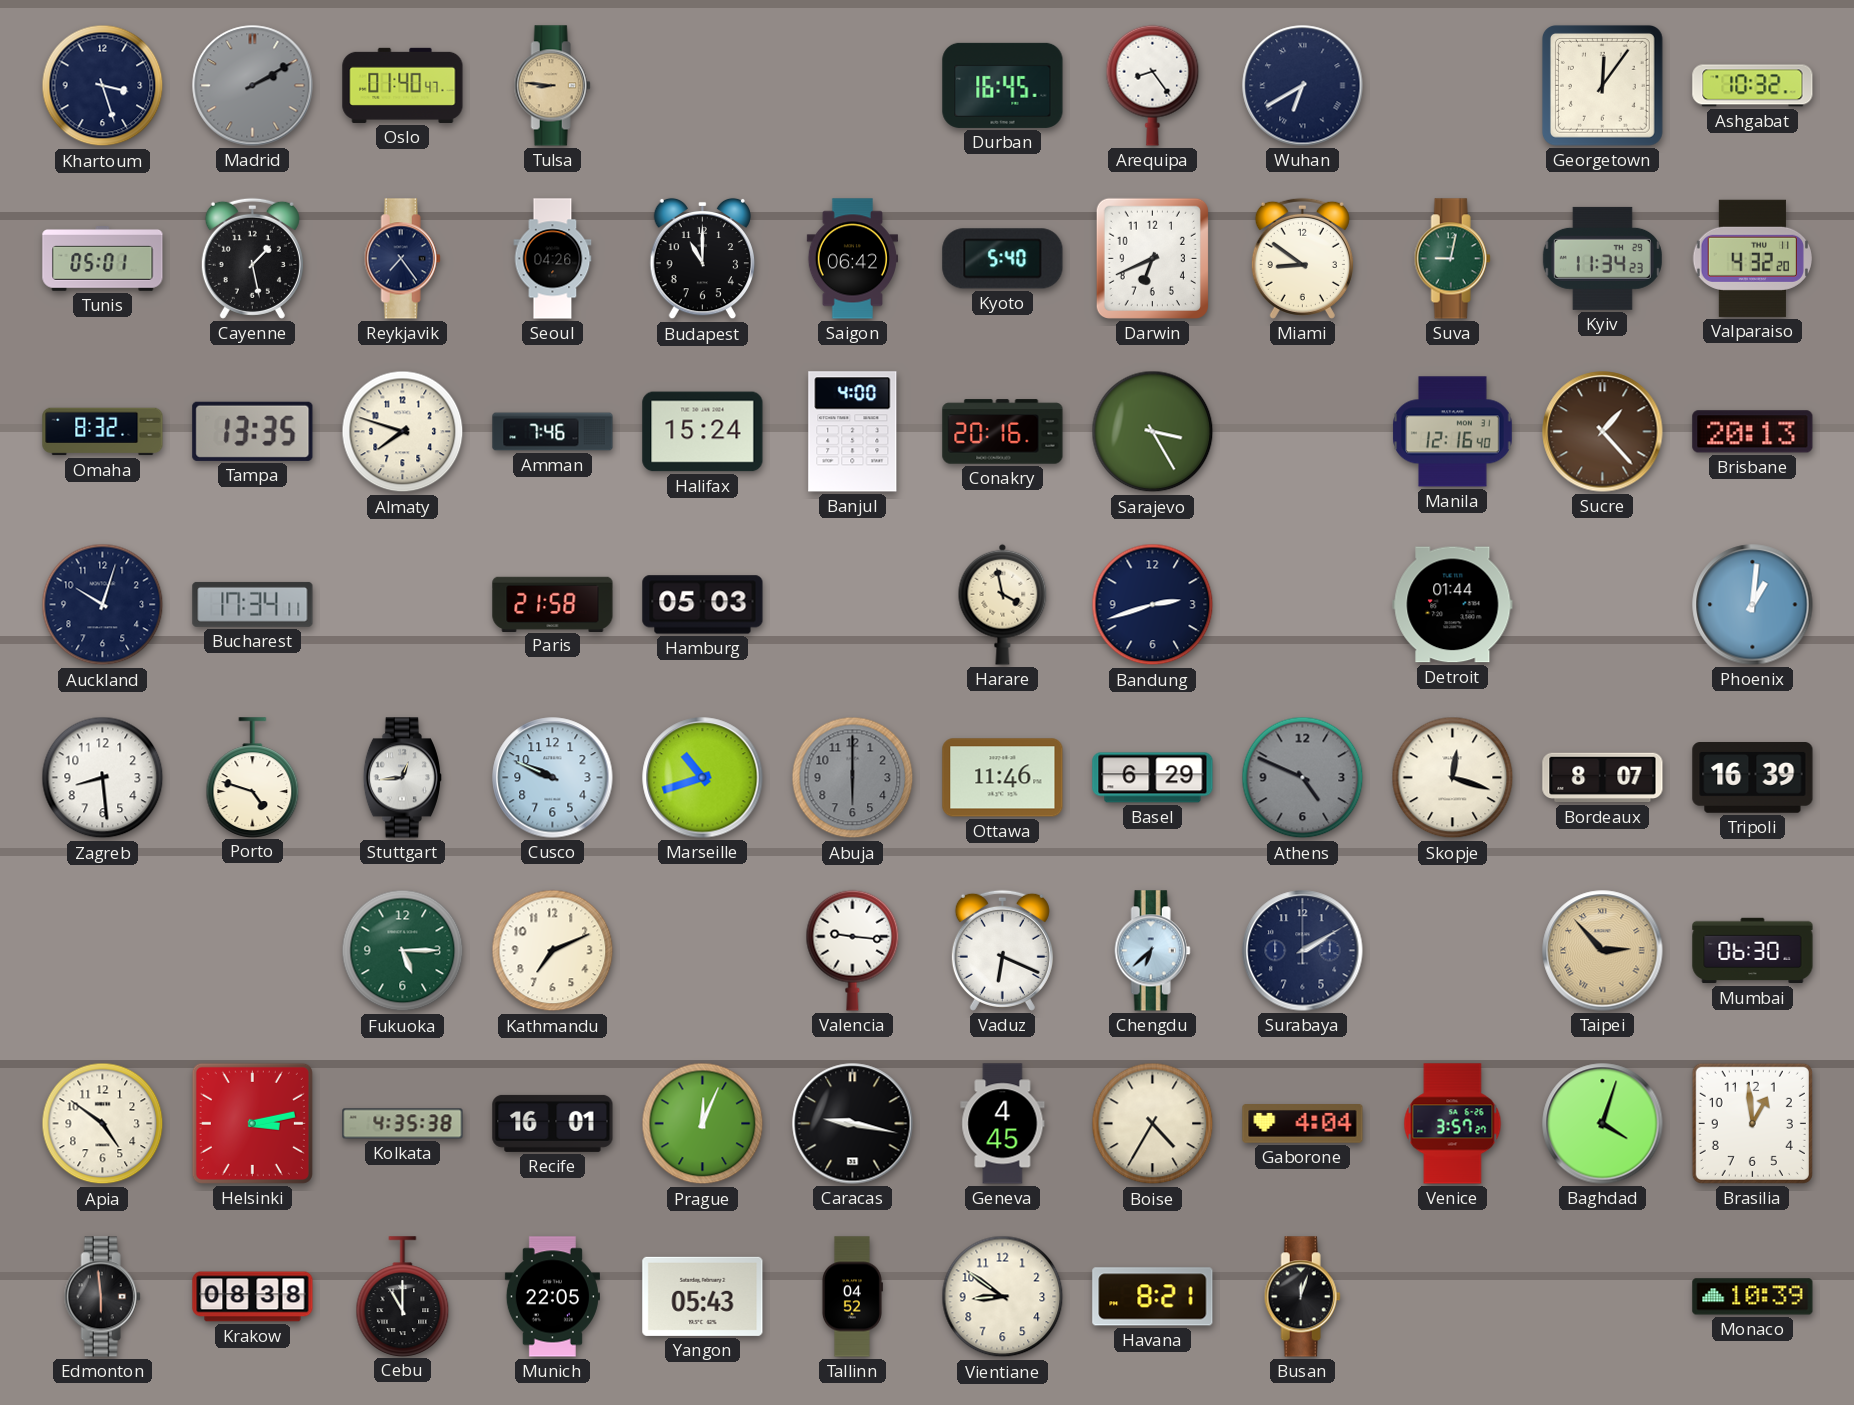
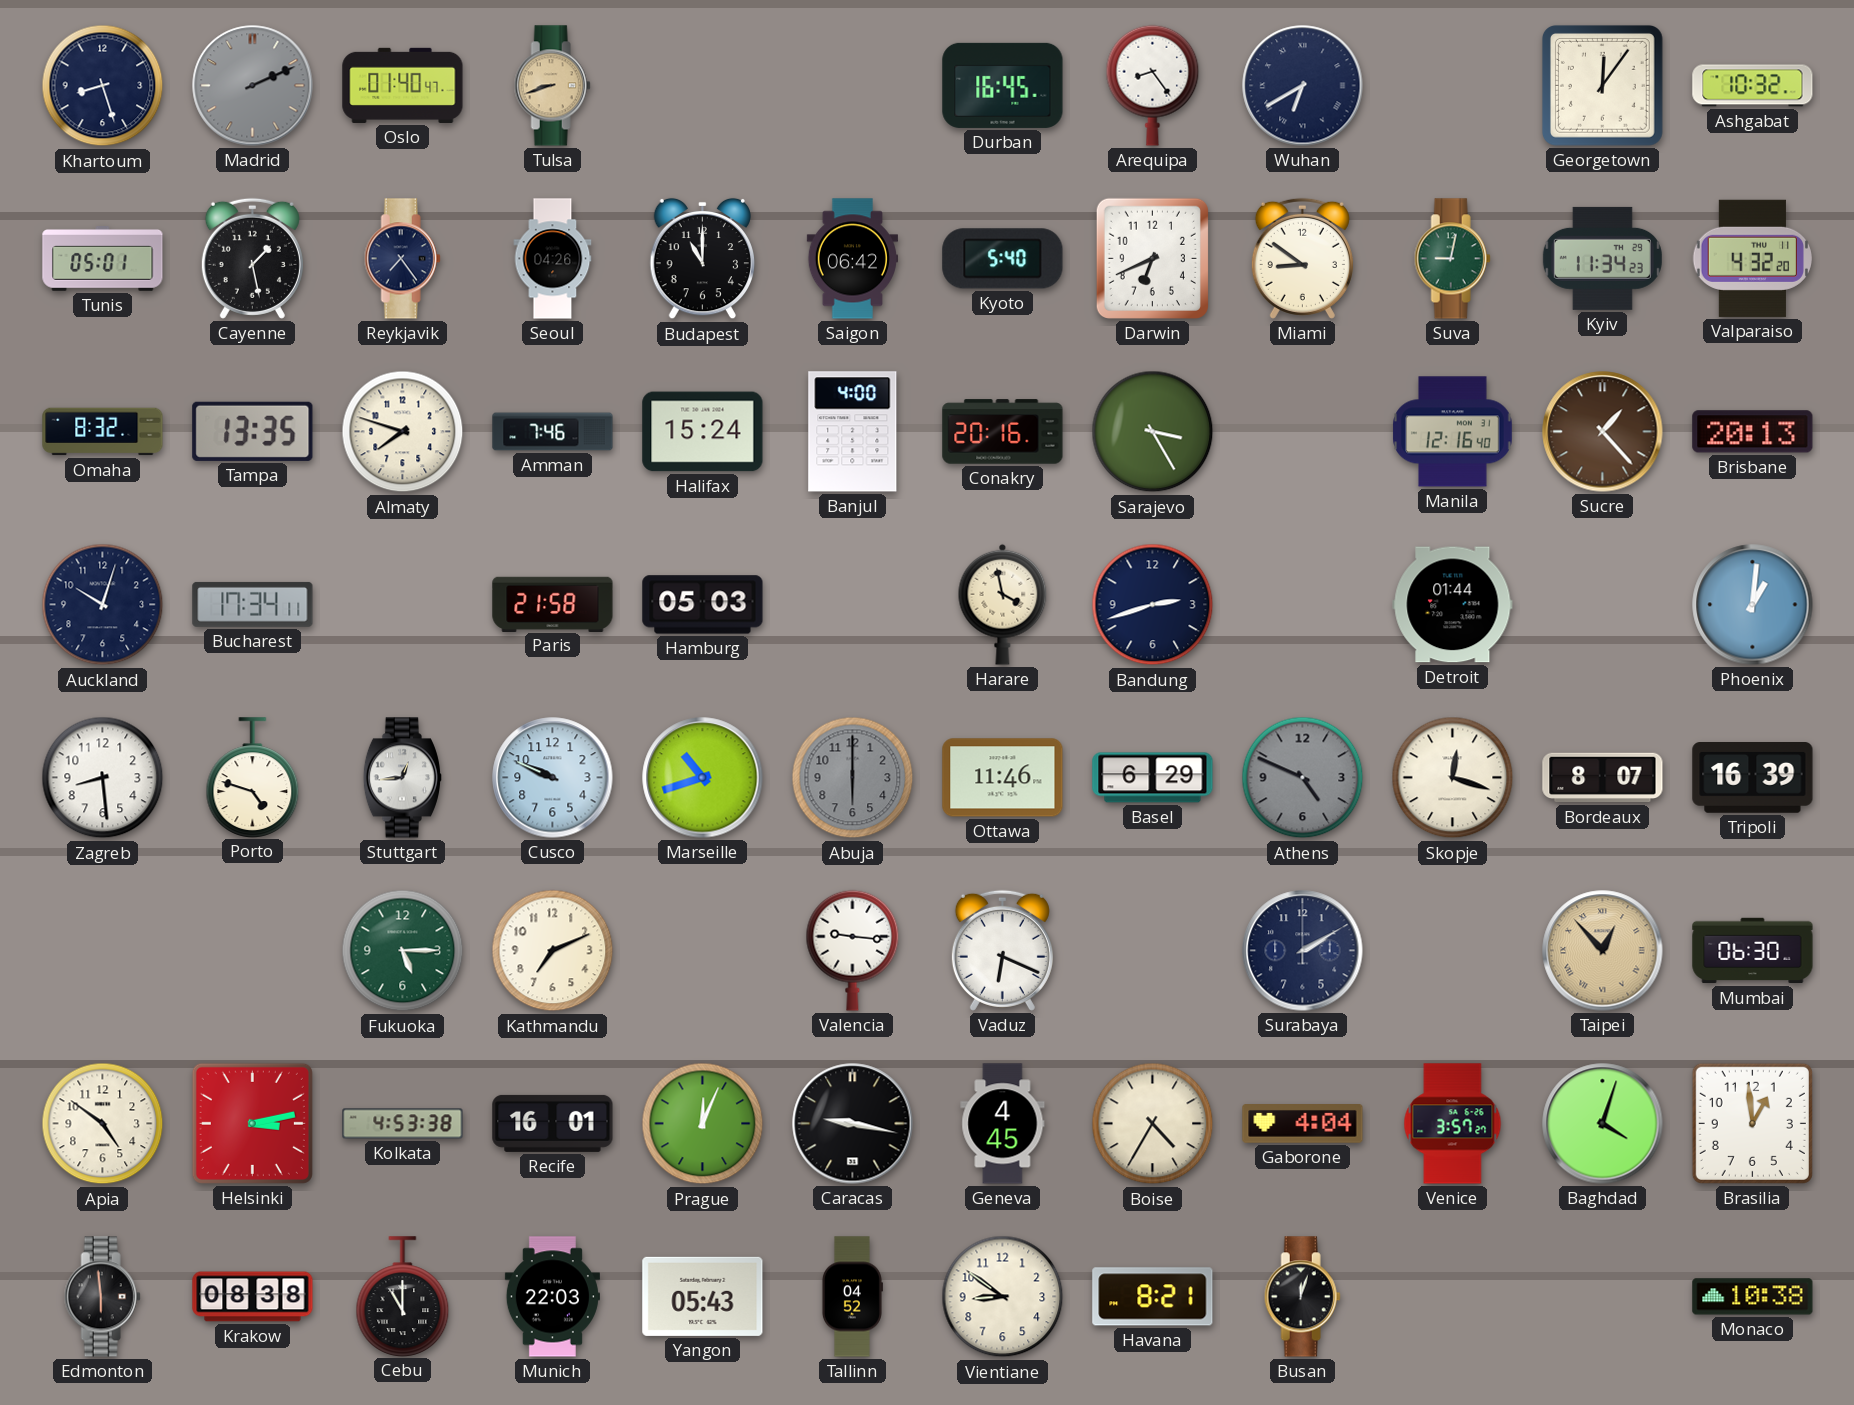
Khartoum: 3:27 -> 8:27 (103, 86)
Madrid: 2:10 -> 2:11 (253, 86)
Tulsa: 8:46 -> 8:42 (552, 86)
Chengdu: 6:38 -> none (1152, 951)
Taipei: 2:53 -> 12:53 (1603, 951)
Kolkata: 4:35 -> 4:53 (403, 1124)
Munich: 22:05 -> 22:03 (552, 1297)
Monaco: 10:39 -> 10:38 (1753, 1297)
